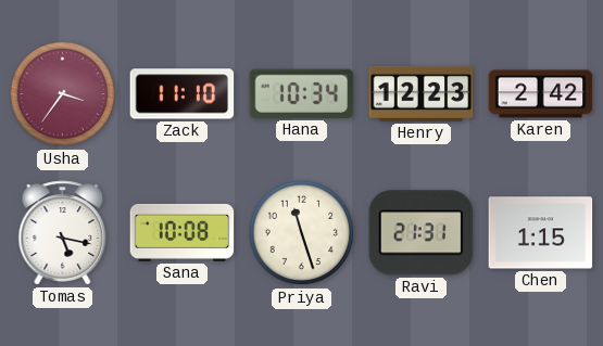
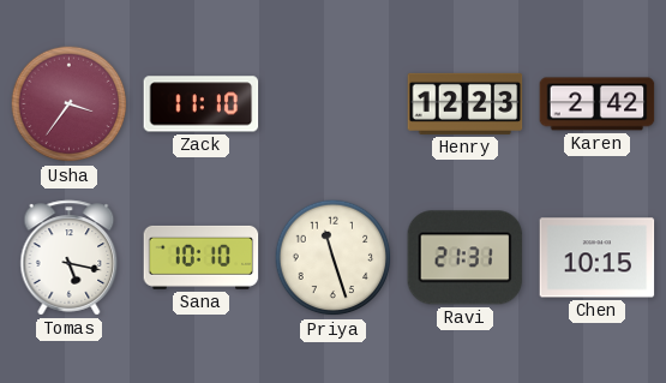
Hana: 10:34 -> none (302, 93)
Sana: 10:08 -> 10:10 (202, 257)
Chen: 1:15 -> 10:15 (598, 258)
